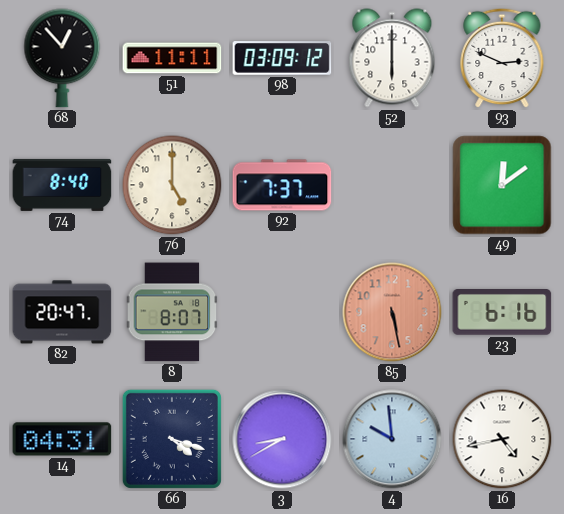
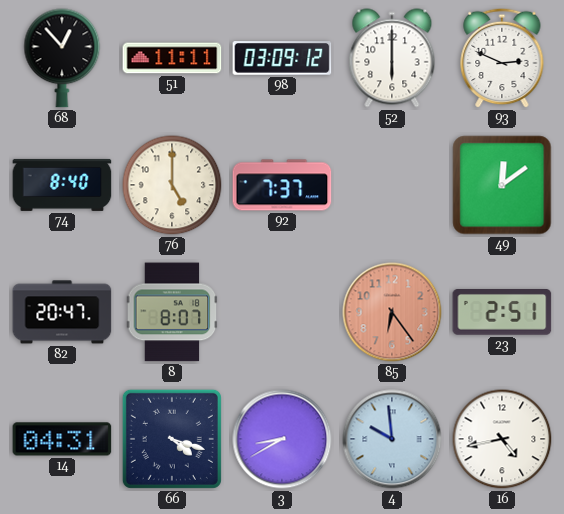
85: 5:28 -> 6:24 (392, 312)
23: 6:16 -> 2:51 (502, 313)
